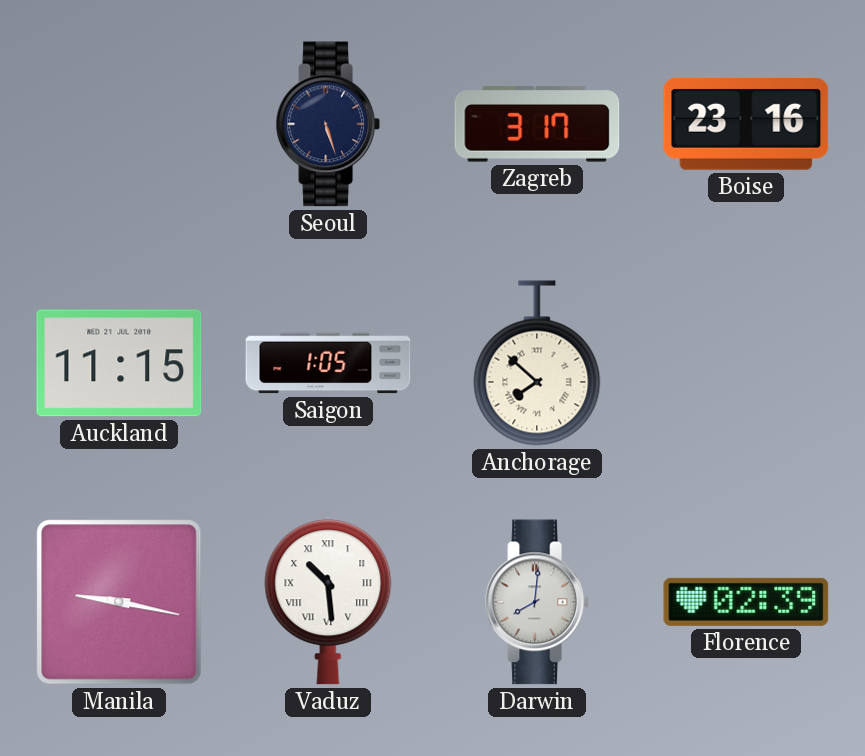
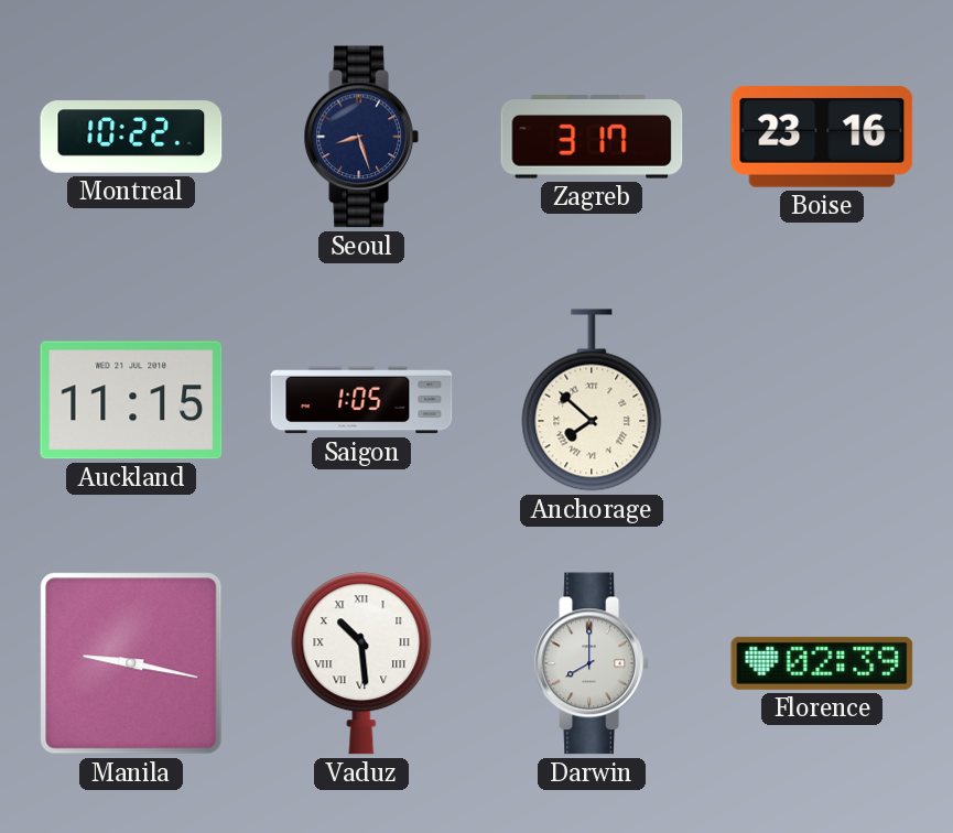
Montreal: none -> 10:22 (131, 137)
Seoul: 5:27 -> 8:27 (361, 137)
Darwin: 8:01 -> 8:00 (592, 663)
